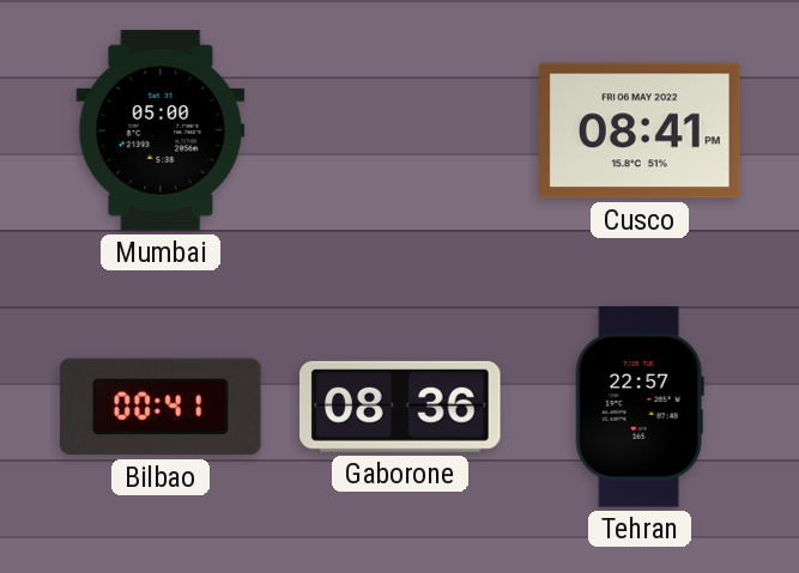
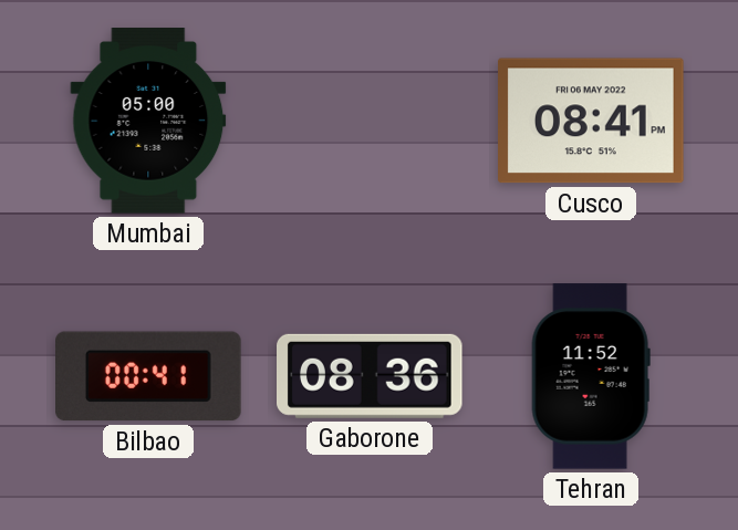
Tehran: 22:57 -> 11:52 (591, 376)
